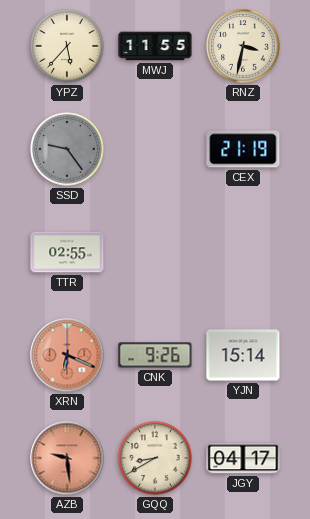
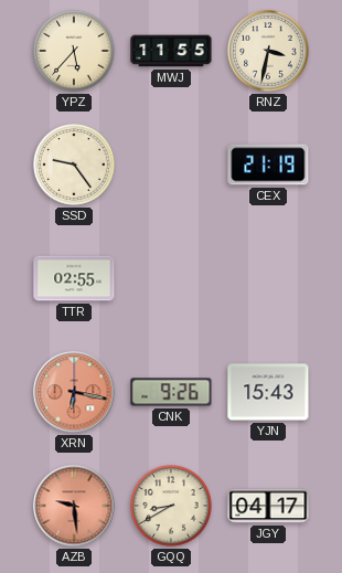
SSD dial: grey -> cream (74, 165)
XRN: 6:19 -> 6:17 (74, 392)
YJN: 15:14 -> 15:43 (268, 392)
